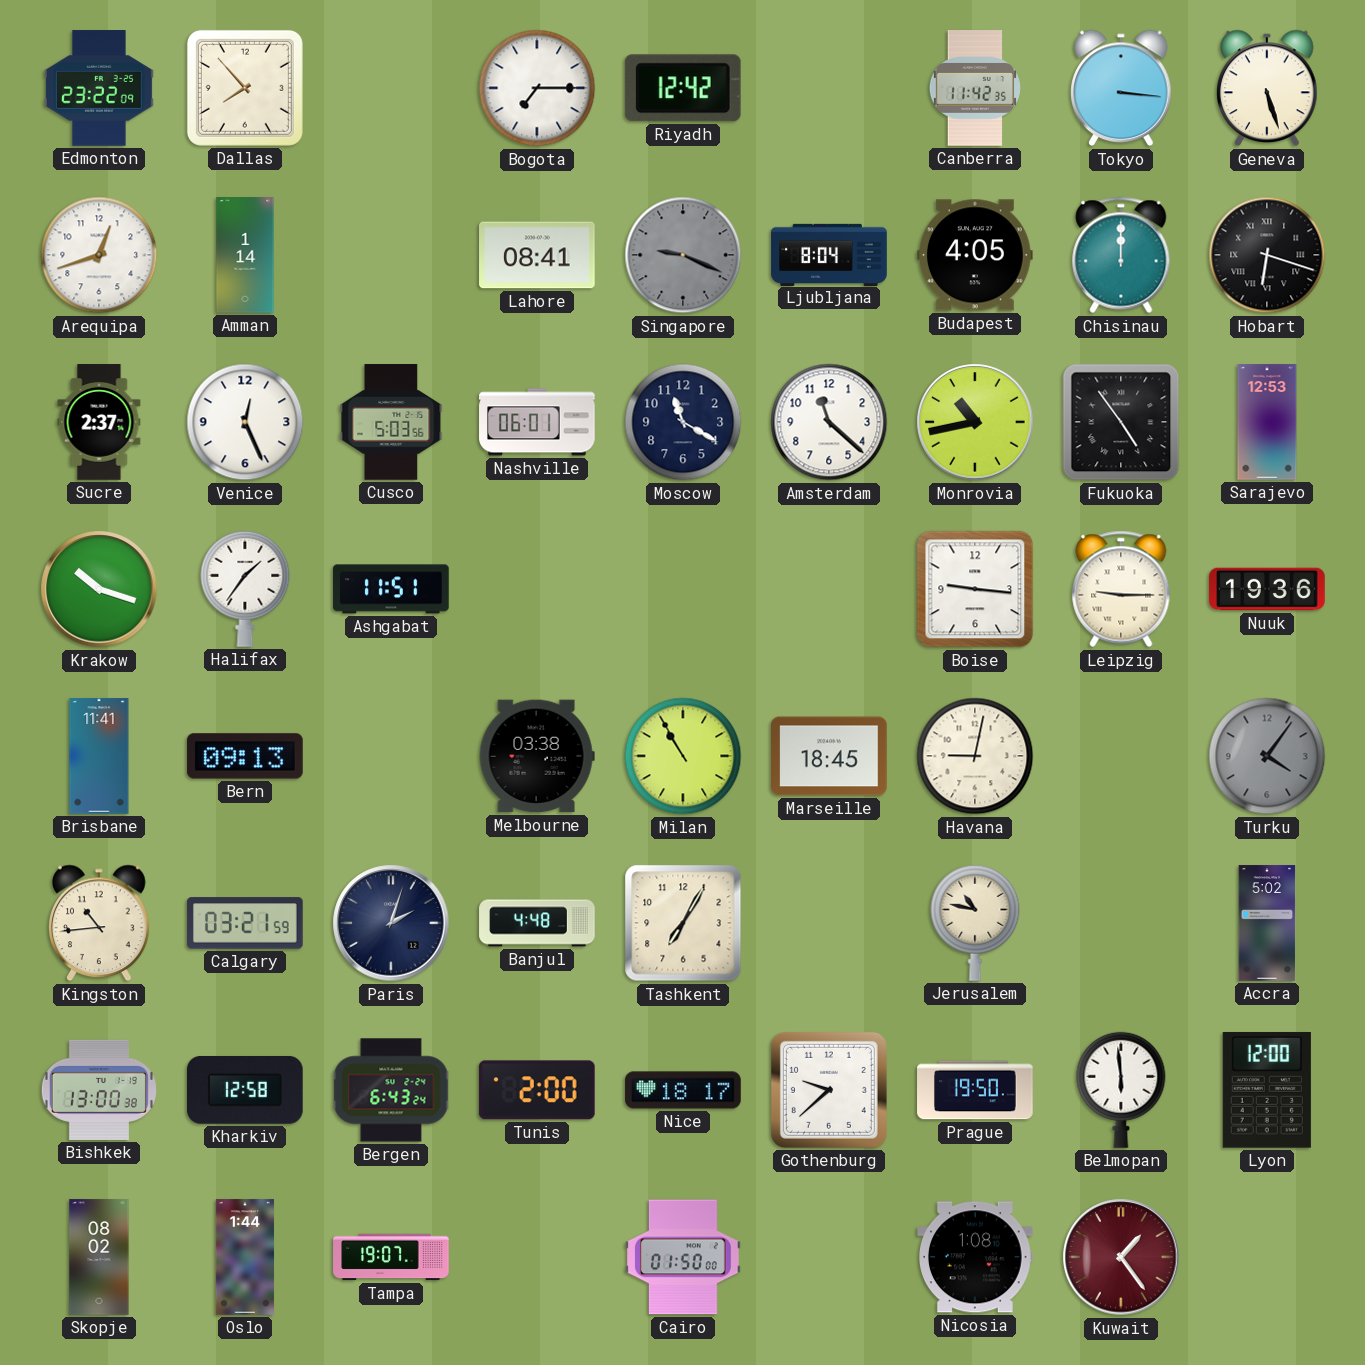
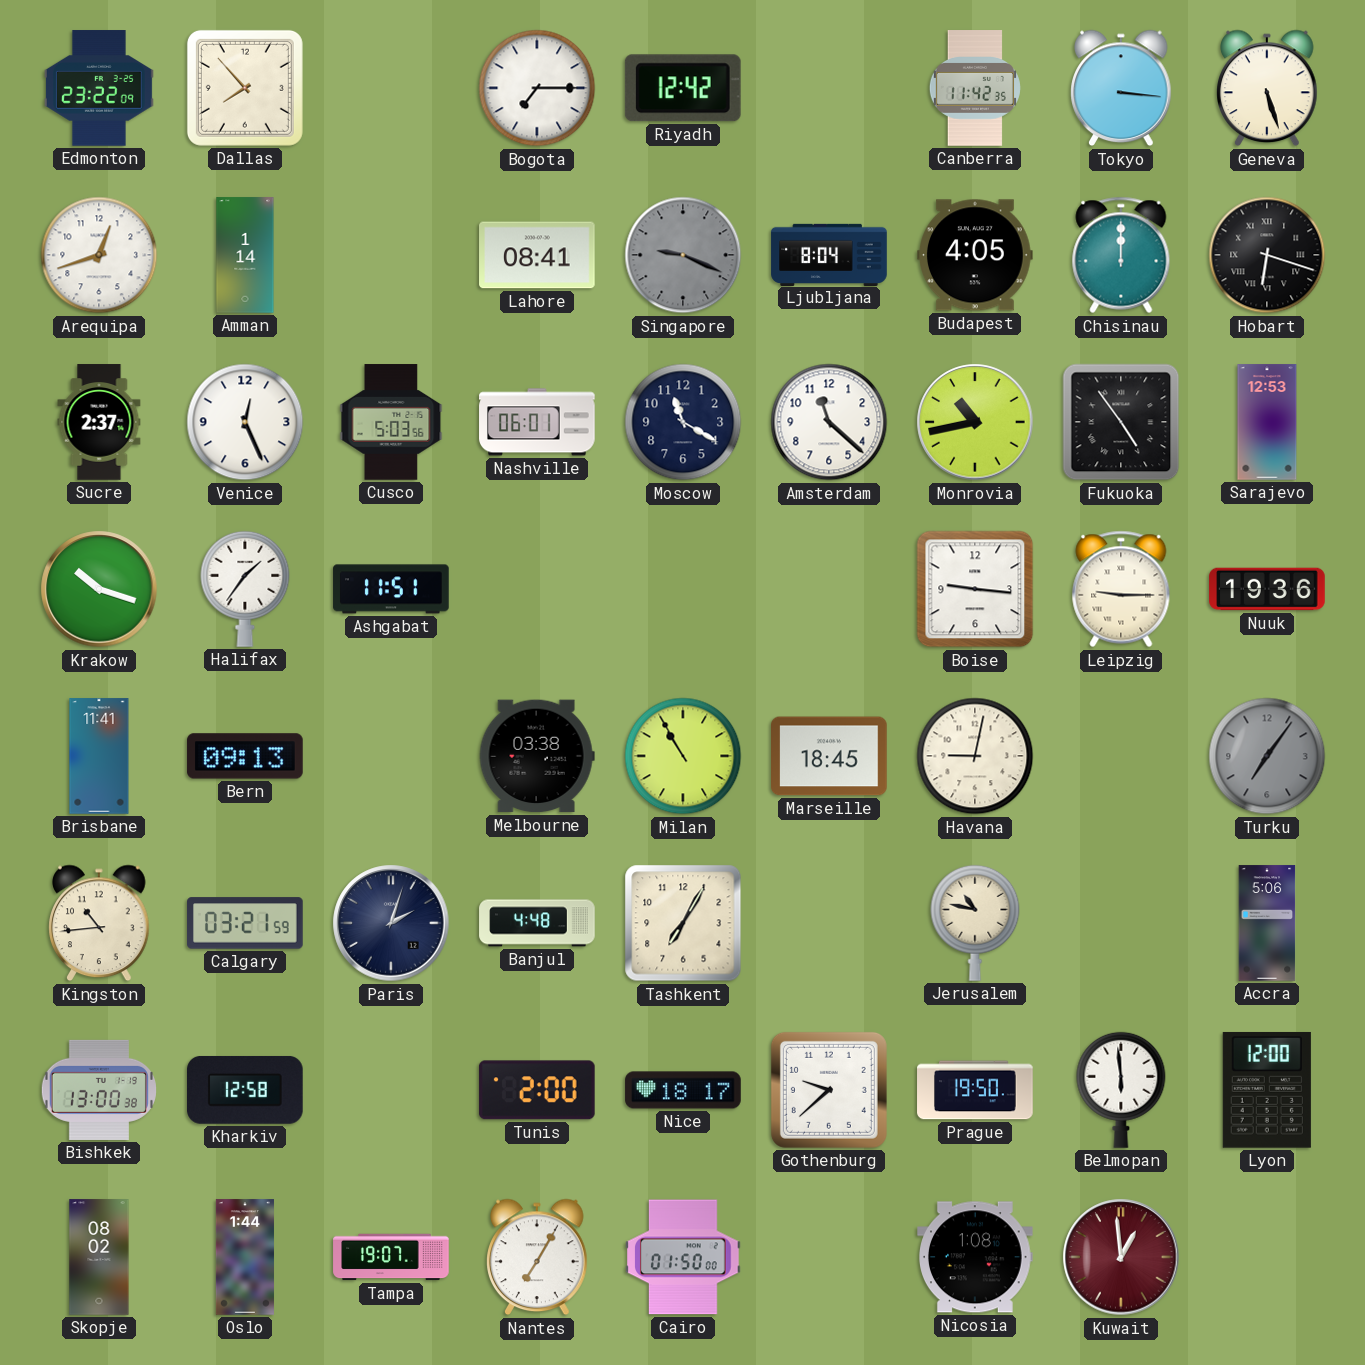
Turku: 4:06 -> 7:06 (1267, 756)
Accra: 5:02 -> 5:06 (1267, 923)
Bergen: 6:43 -> none (391, 1090)
Nantes: none -> 7:05 (537, 1257)
Kuwait: 1:24 -> 12:59 (1121, 1257)
